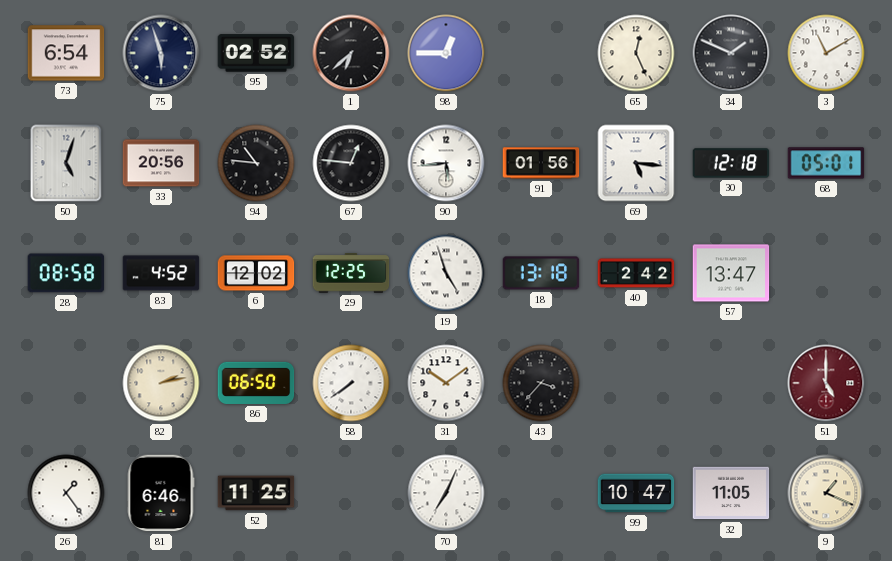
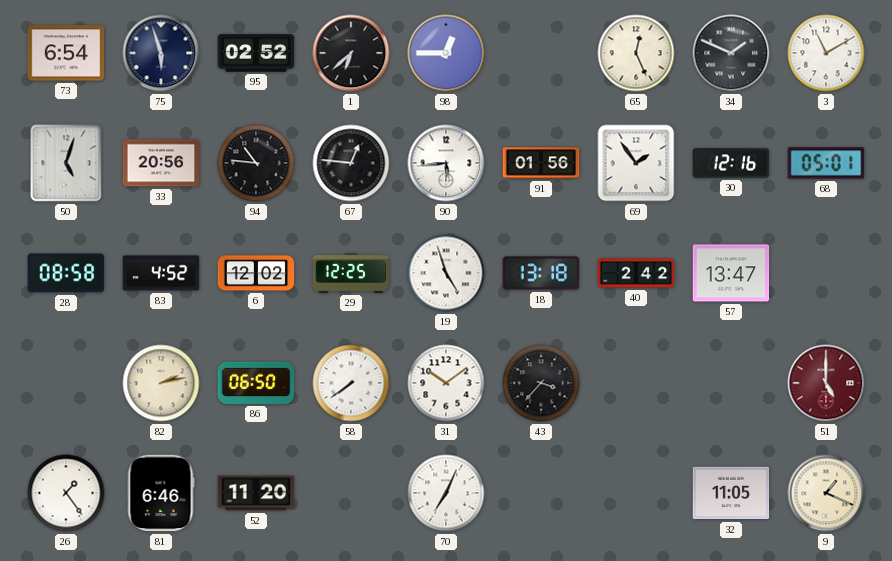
69: 5:16 -> 1:54 (636, 163)
30: 12:18 -> 12:16 (731, 163)
52: 11:25 -> 11:20 (256, 493)
99: 10:47 -> none (636, 493)
